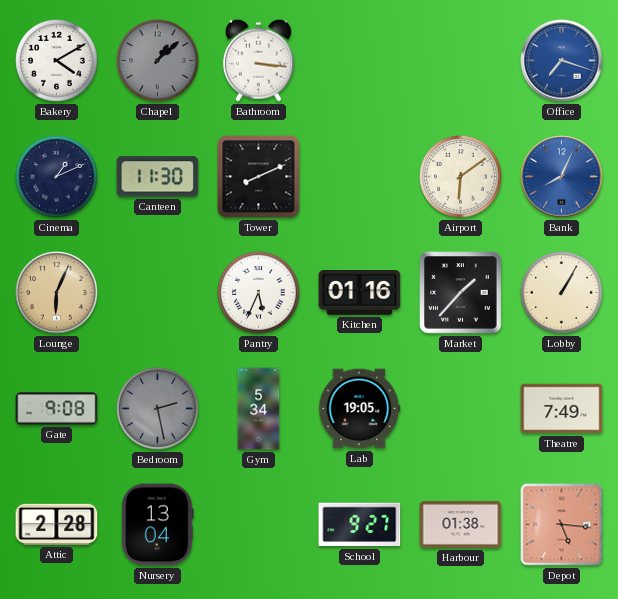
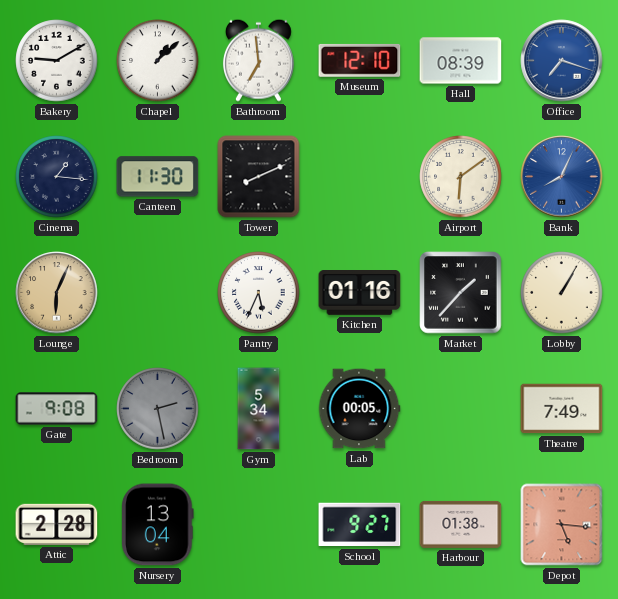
Bakery: 4:10 -> 9:10 (57, 61)
Chapel dial: grey -> white (158, 61)
Bathroom: 3:16 -> 6:59 (258, 60)
Museum: none -> 12:10 (360, 60)
Hall: none -> 08:39 (461, 61)
Cinema: 1:11 -> 1:16 (57, 177)
Lab: 19:05 -> 00:05 (359, 409)
